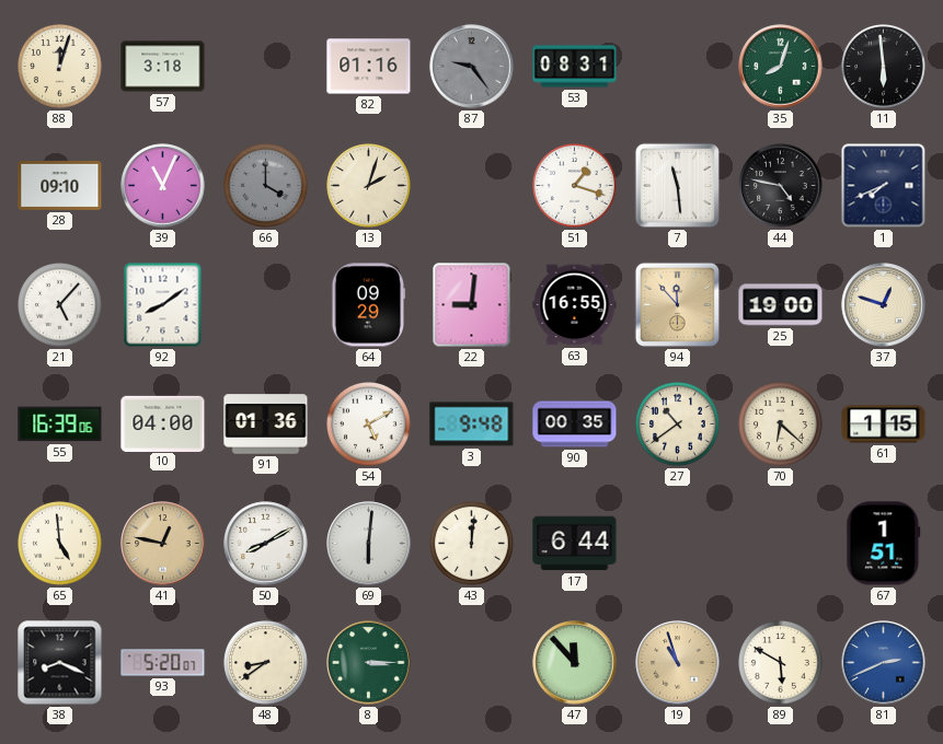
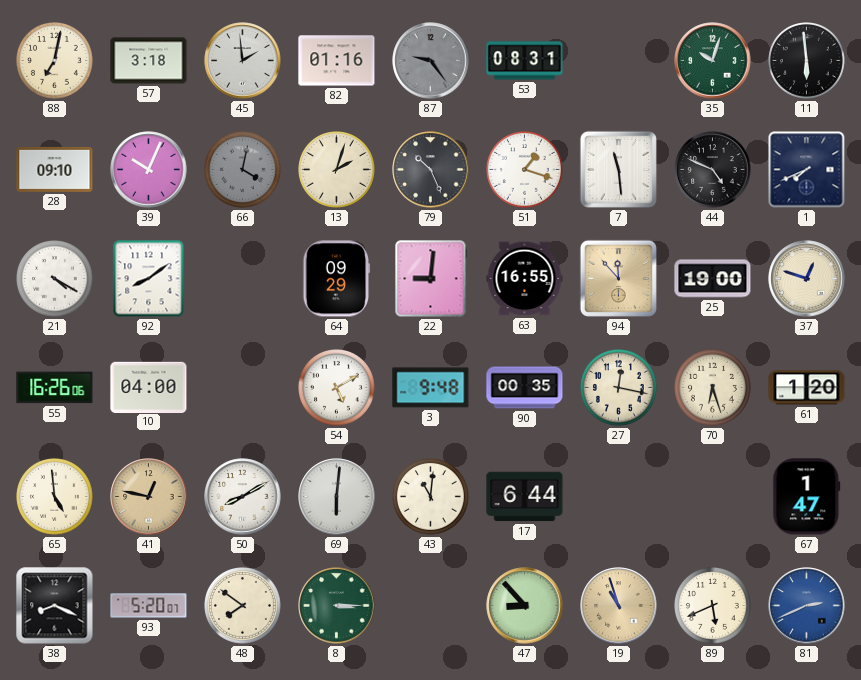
88: 12:03 -> 7:02 (55, 61)
45: none -> 1:59 (243, 61)
35: 8:03 -> 10:03 (713, 61)
39: 11:04 -> 10:04 (149, 170)
66: 4:00 -> 4:02 (243, 170)
79: none -> 10:26 (431, 170)
44: 4:47 -> 4:49 (713, 170)
21: 5:07 -> 4:20 (55, 279)
55: 16:39 -> 16:26 (55, 388)
91: 01:36 -> none (266, 425)
27: 10:39 -> 12:17 (619, 388)
70: 6:22 -> 6:27 (713, 388)
61: 1:15 -> 1:20 (807, 388)
43: 12:01 -> 11:01 (431, 497)
67: 1:51 -> 1:47 (807, 497)
48: 8:39 -> 7:51 (243, 606)
47: 11:53 -> 8:53 (525, 606)
89: 5:50 -> 5:41 (713, 606)
